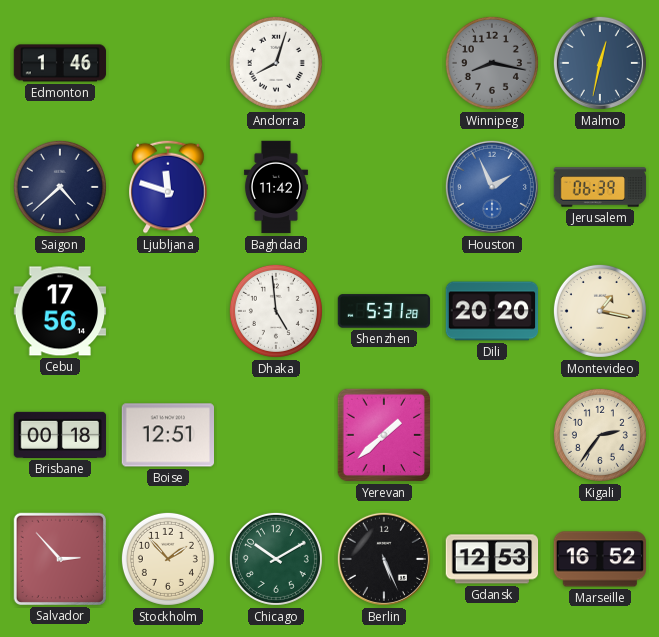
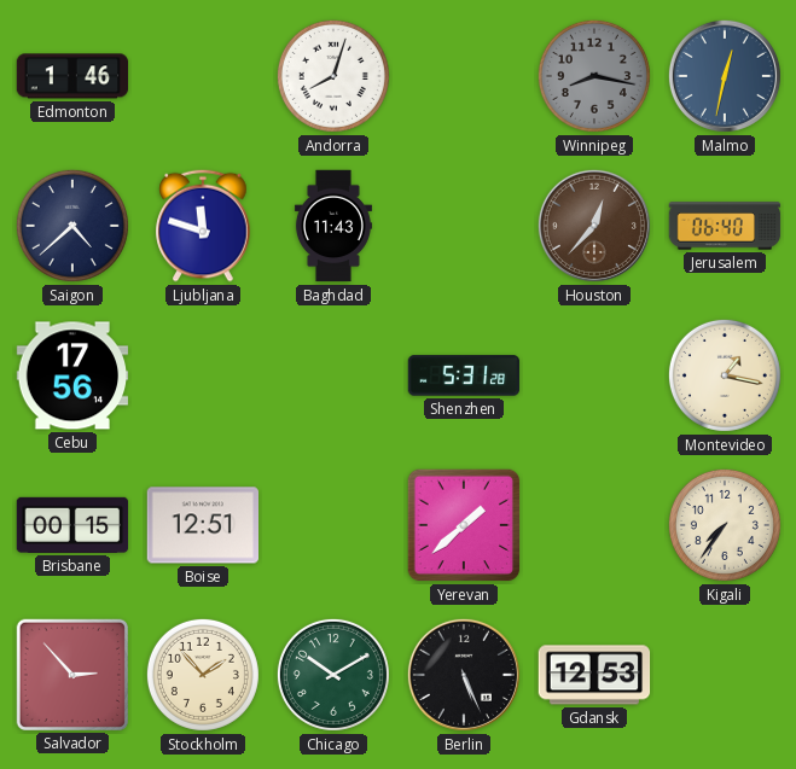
Baghdad: 11:42 -> 11:43 (333, 226)
Houston: 1:56 -> 12:37 (594, 226)
Houston dial: blue -> brown (594, 226)
Jerusalem: 06:39 -> 06:40 (725, 226)
Dhaka: 4:59 -> none (276, 311)
Dili: 20:20 -> none (492, 311)
Brisbane: 00:18 -> 00:15 (72, 525)
Kigali: 2:36 -> 7:36 (725, 525)
Marseille: 16:52 -> none (600, 559)
